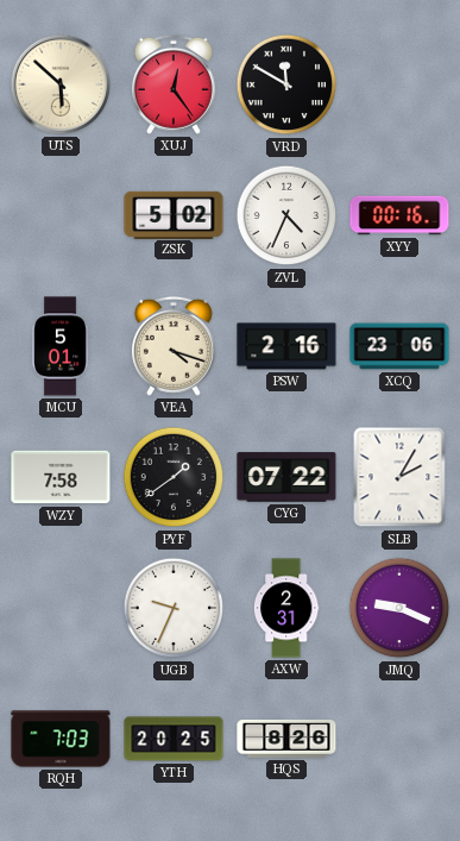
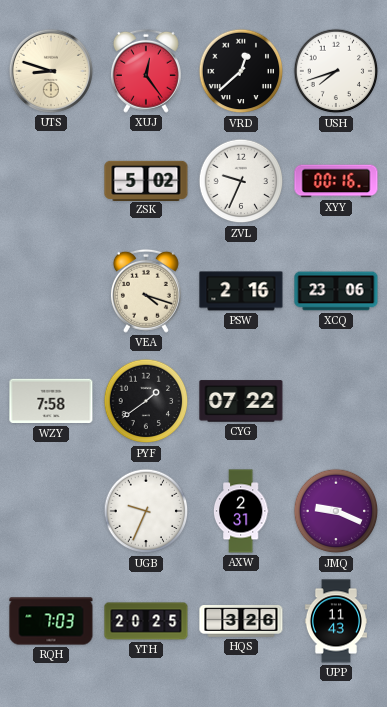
UTS: 5:52 -> 8:48 (51, 71)
VRD: 11:50 -> 12:38 (241, 71)
USH: none -> 7:42 (336, 71)
ZVL: 4:34 -> 9:34 (241, 181)
MCU: 5:01 -> none (61, 346)
SLB: 2:05 -> none (399, 477)
HQS: 8:26 -> 3:26 (241, 622)
UPP: none -> 11:43 (336, 621)
